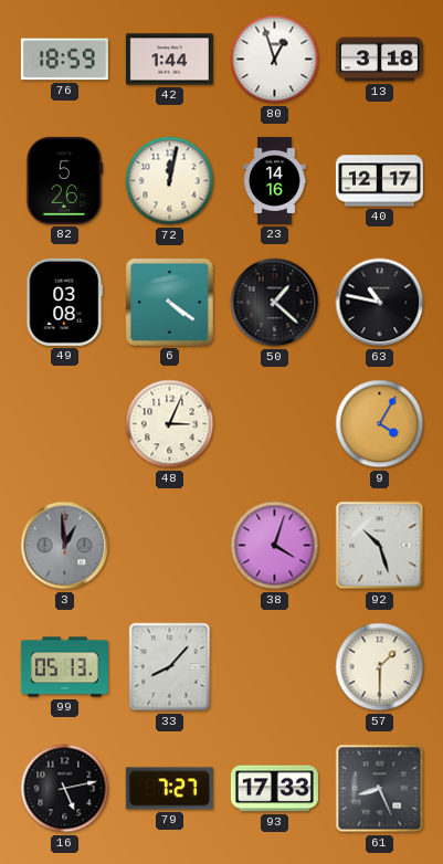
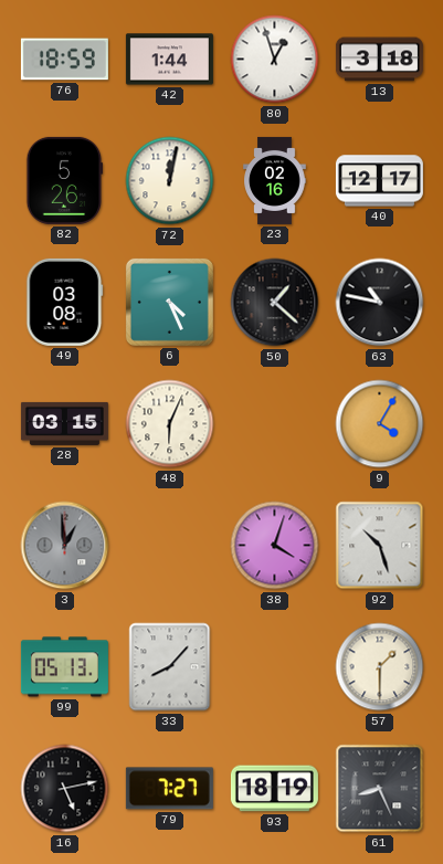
23: 14:16 -> 02:16 (275, 180)
6: 4:21 -> 4:26 (169, 302)
28: none -> 03:15 (64, 423)
48: 3:04 -> 6:04 (170, 424)
93: 17:33 -> 18:19 (274, 789)
